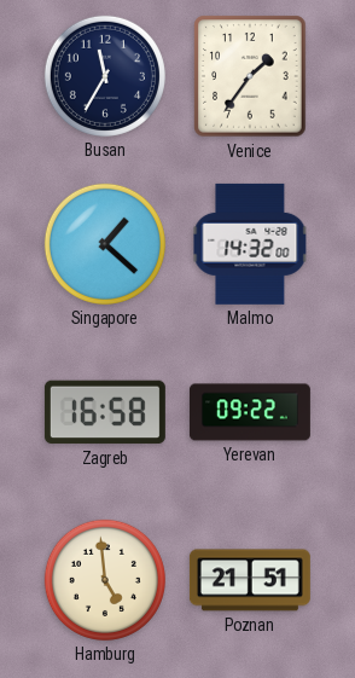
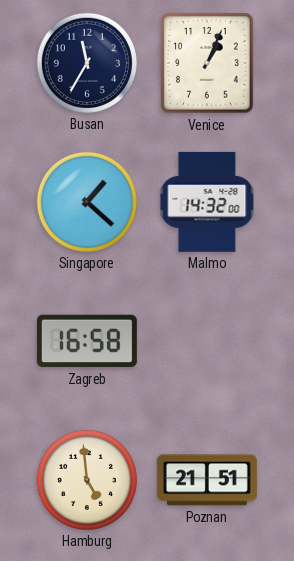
Venice: 1:36 -> 1:04 (207, 63)
Yerevan: 09:22 -> none (250, 412)
